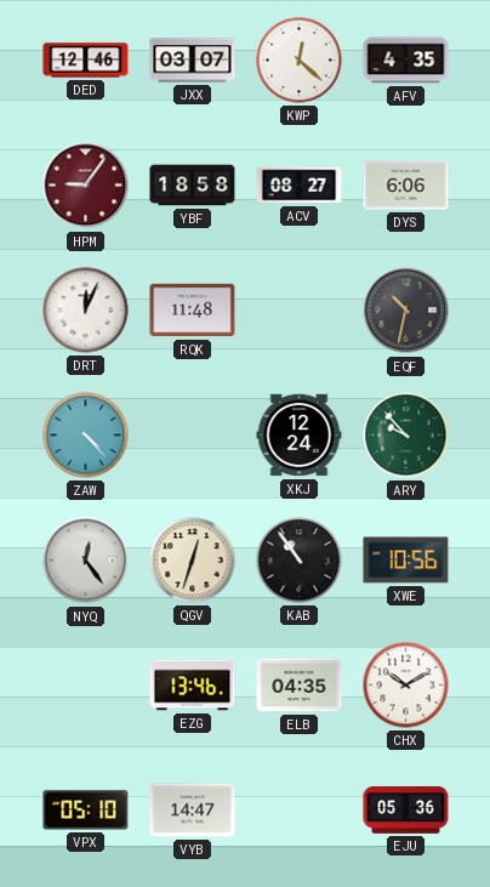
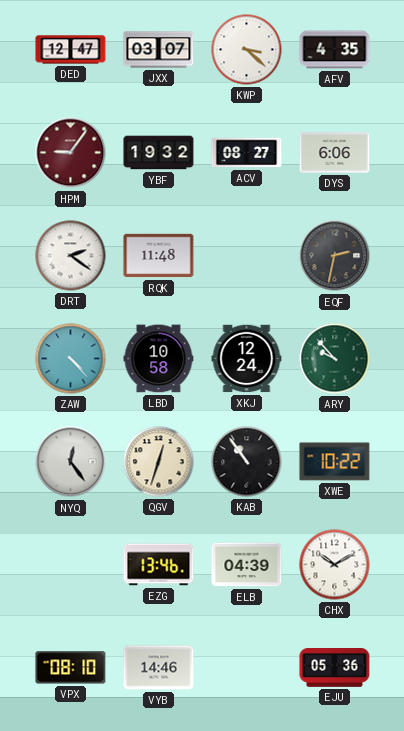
DED: 12:46 -> 12:47 (71, 50)
KWP: 12:22 -> 3:22 (247, 50)
YBF: 18:58 -> 19:32 (159, 153)
DRT: 12:04 -> 2:21 (71, 256)
EQF: 10:32 -> 2:32 (335, 256)
LBD: none -> 10:58 (159, 359)
XWE: 10:56 -> 10:22 (335, 462)
ELB: 04:35 -> 04:39 (247, 565)
VPX: 05:10 -> 08:10 (71, 668)
VYB: 14:47 -> 14:46 (159, 668)
